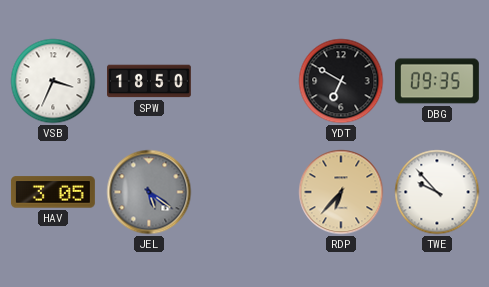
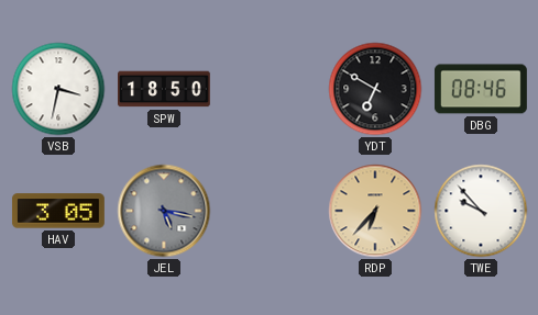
VSB: 3:34 -> 3:32 (58, 89)
DBG: 09:35 -> 08:46 (481, 89)
JEL: 5:21 -> 5:17 (164, 211)
